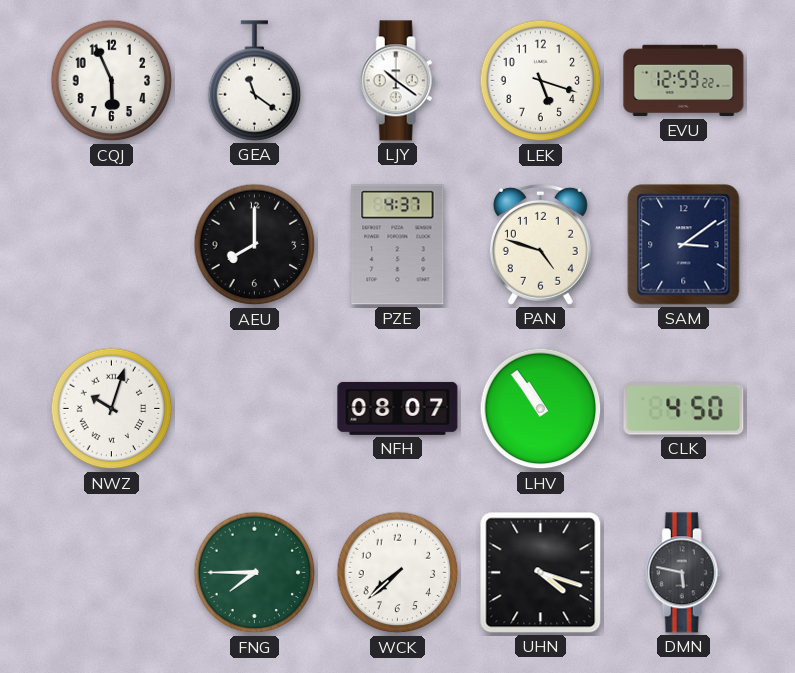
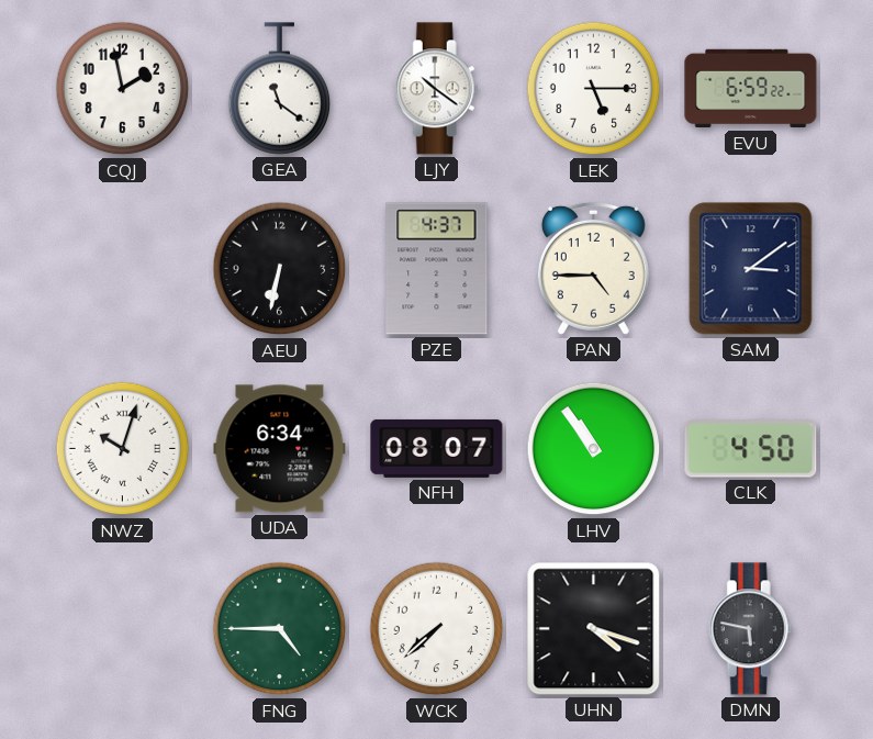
CQJ: 5:56 -> 1:58 (123, 89)
LEK: 5:18 -> 5:15 (594, 89)
EVU: 12:59 -> 6:59 (751, 89)
AEU: 8:00 -> 6:32 (280, 269)
PAN: 4:48 -> 4:45 (593, 268)
UDA: none -> 6:34 (280, 449)
FNG: 7:45 -> 4:45 (280, 629)
